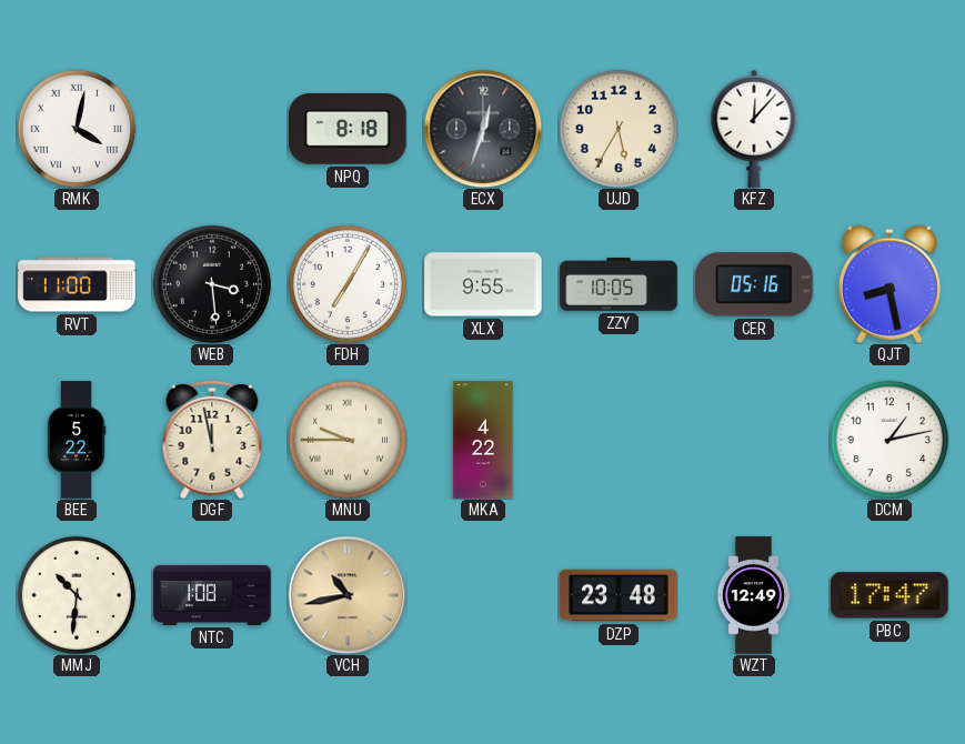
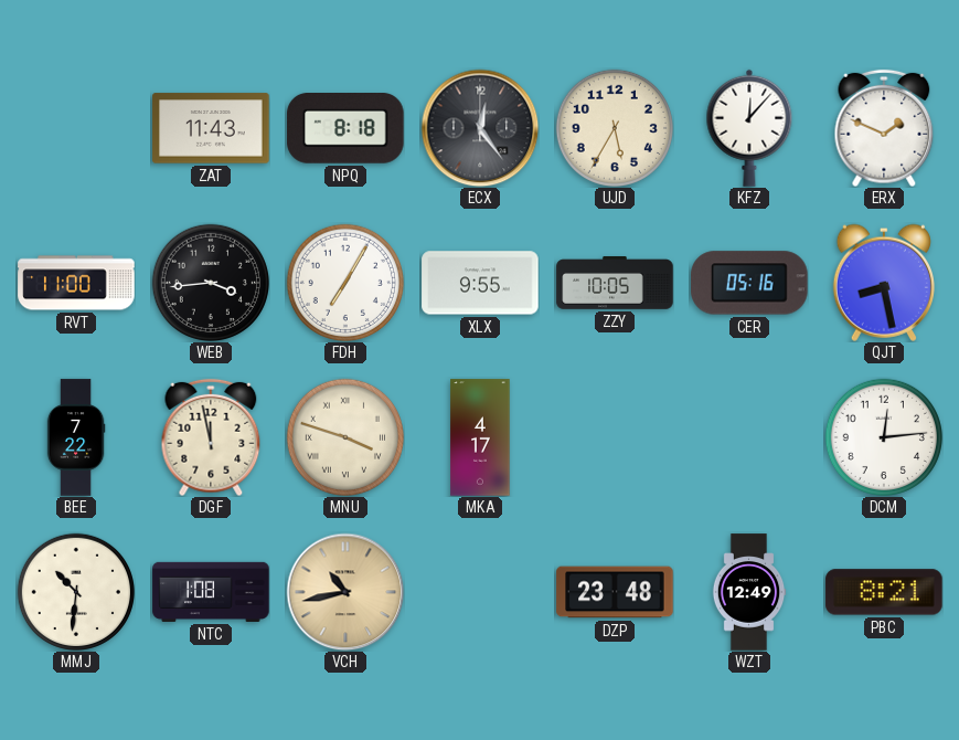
RMK: 4:02 -> none (76, 128)
ZAT: none -> 11:43 (211, 128)
ECX: 12:33 -> 12:24 (480, 128)
ERX: none -> 1:49 (884, 128)
WEB: 3:29 -> 3:44 (210, 282)
BEE: 5:22 -> 7:22 (76, 437)
MNU: 9:45 -> 3:48 (344, 436)
MKA: 4:22 -> 4:17 (480, 437)
DCM: 1:13 -> 12:14 (883, 436)
PBC: 17:47 -> 8:21 (884, 592)
